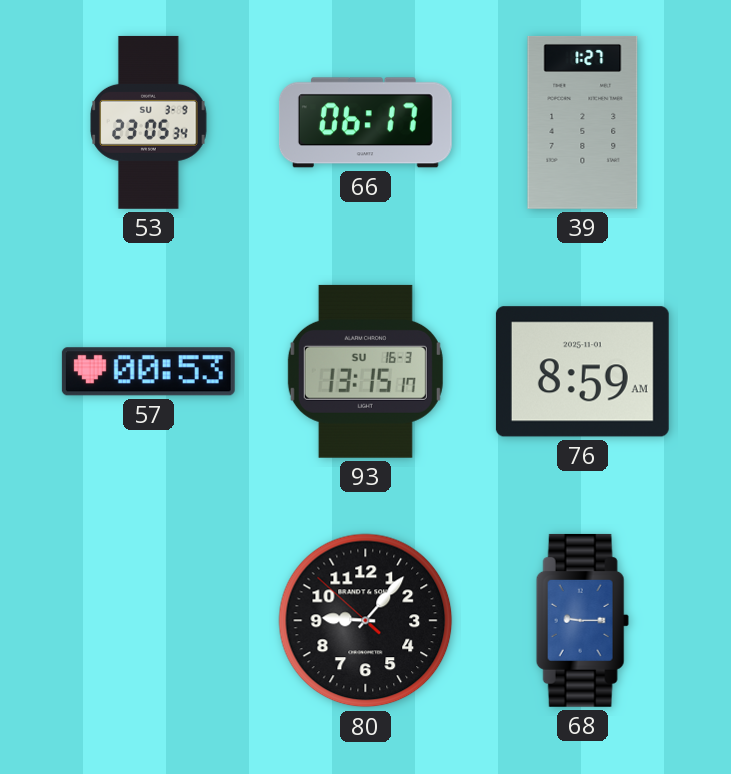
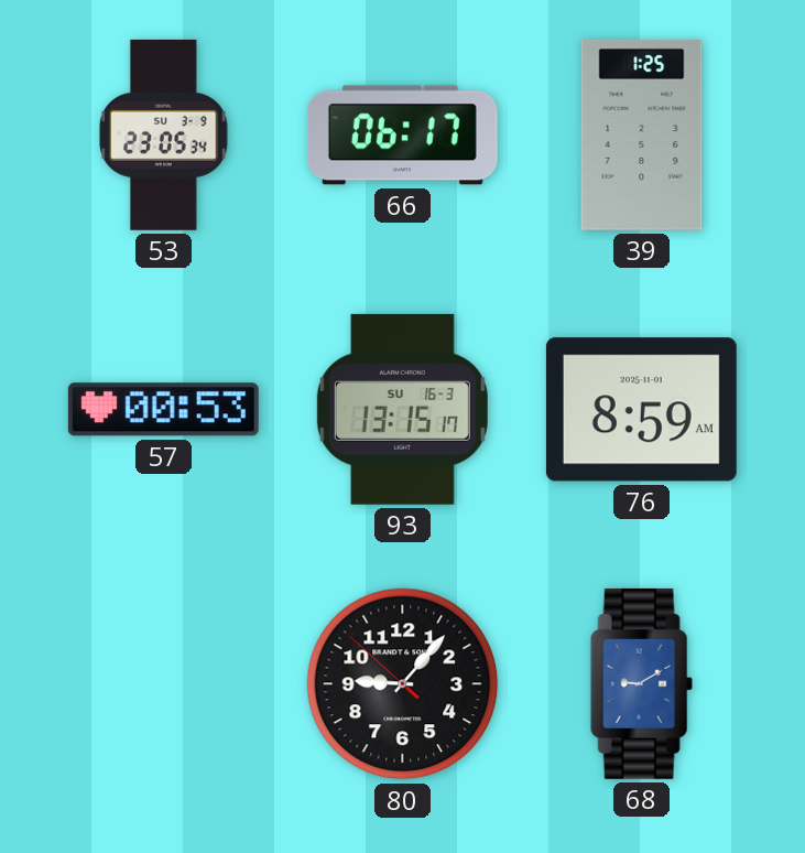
39: 1:27 -> 1:25 (642, 134)
68: 9:15 -> 9:10 (641, 683)
